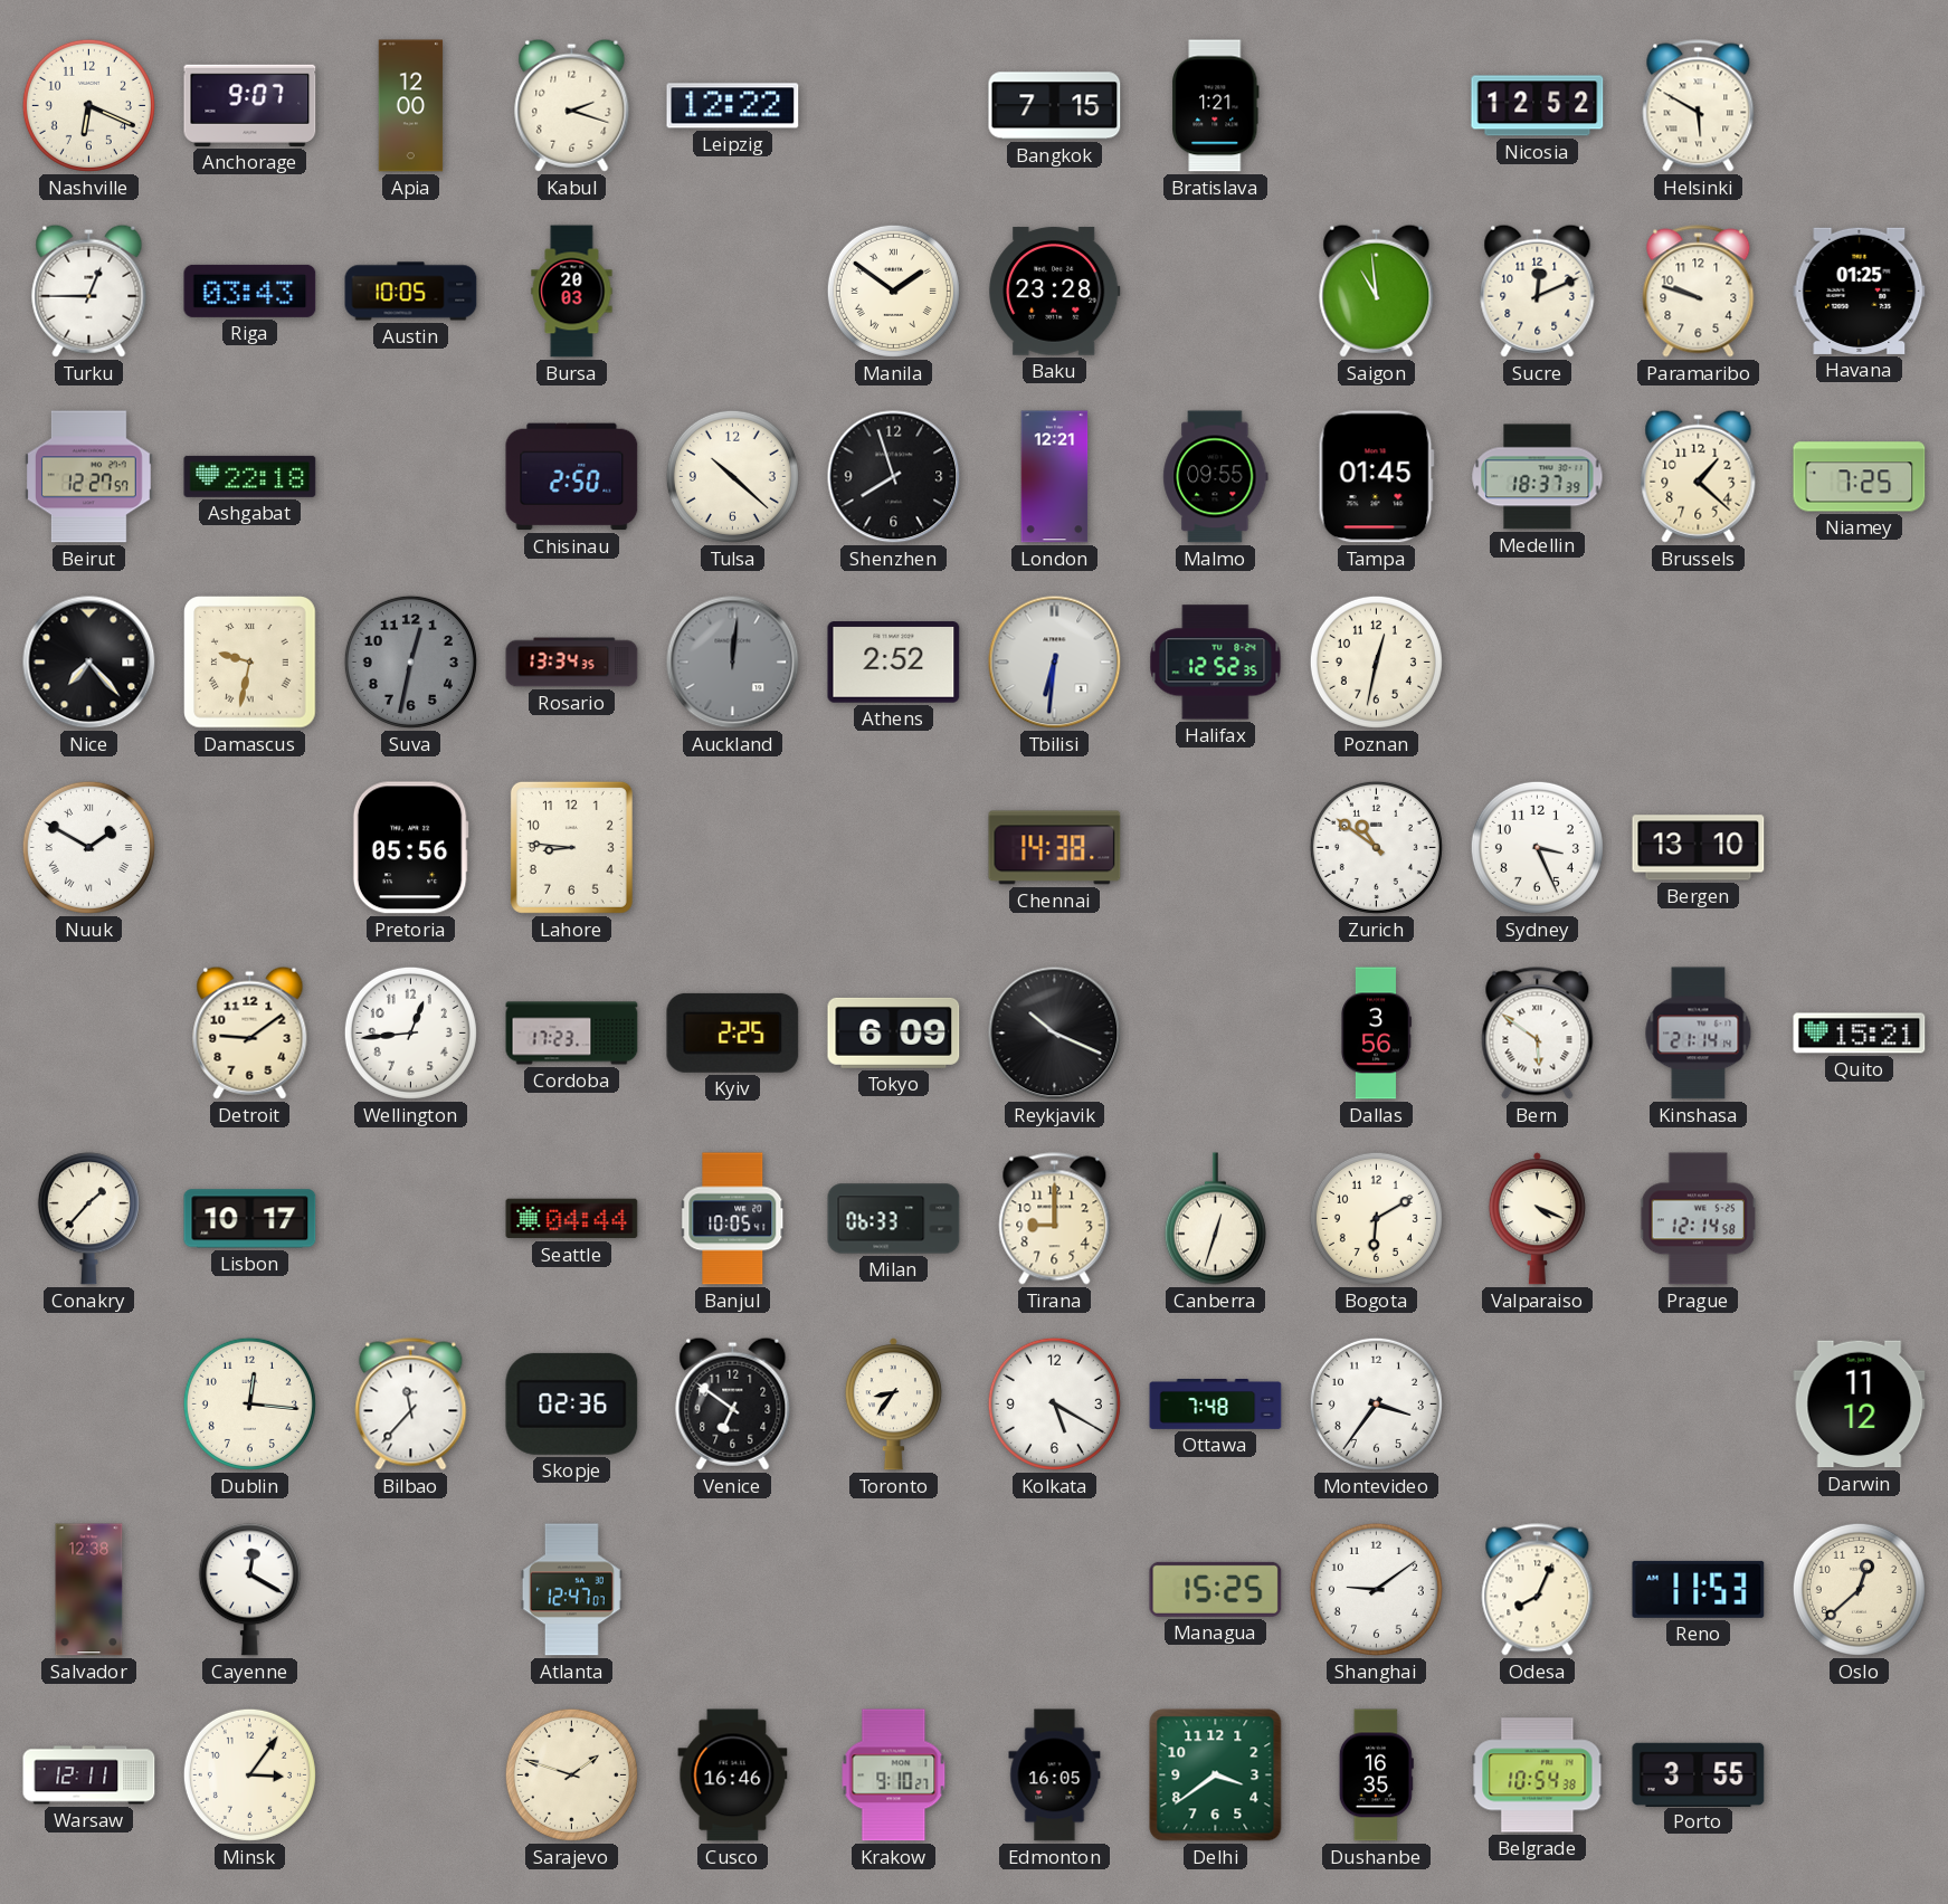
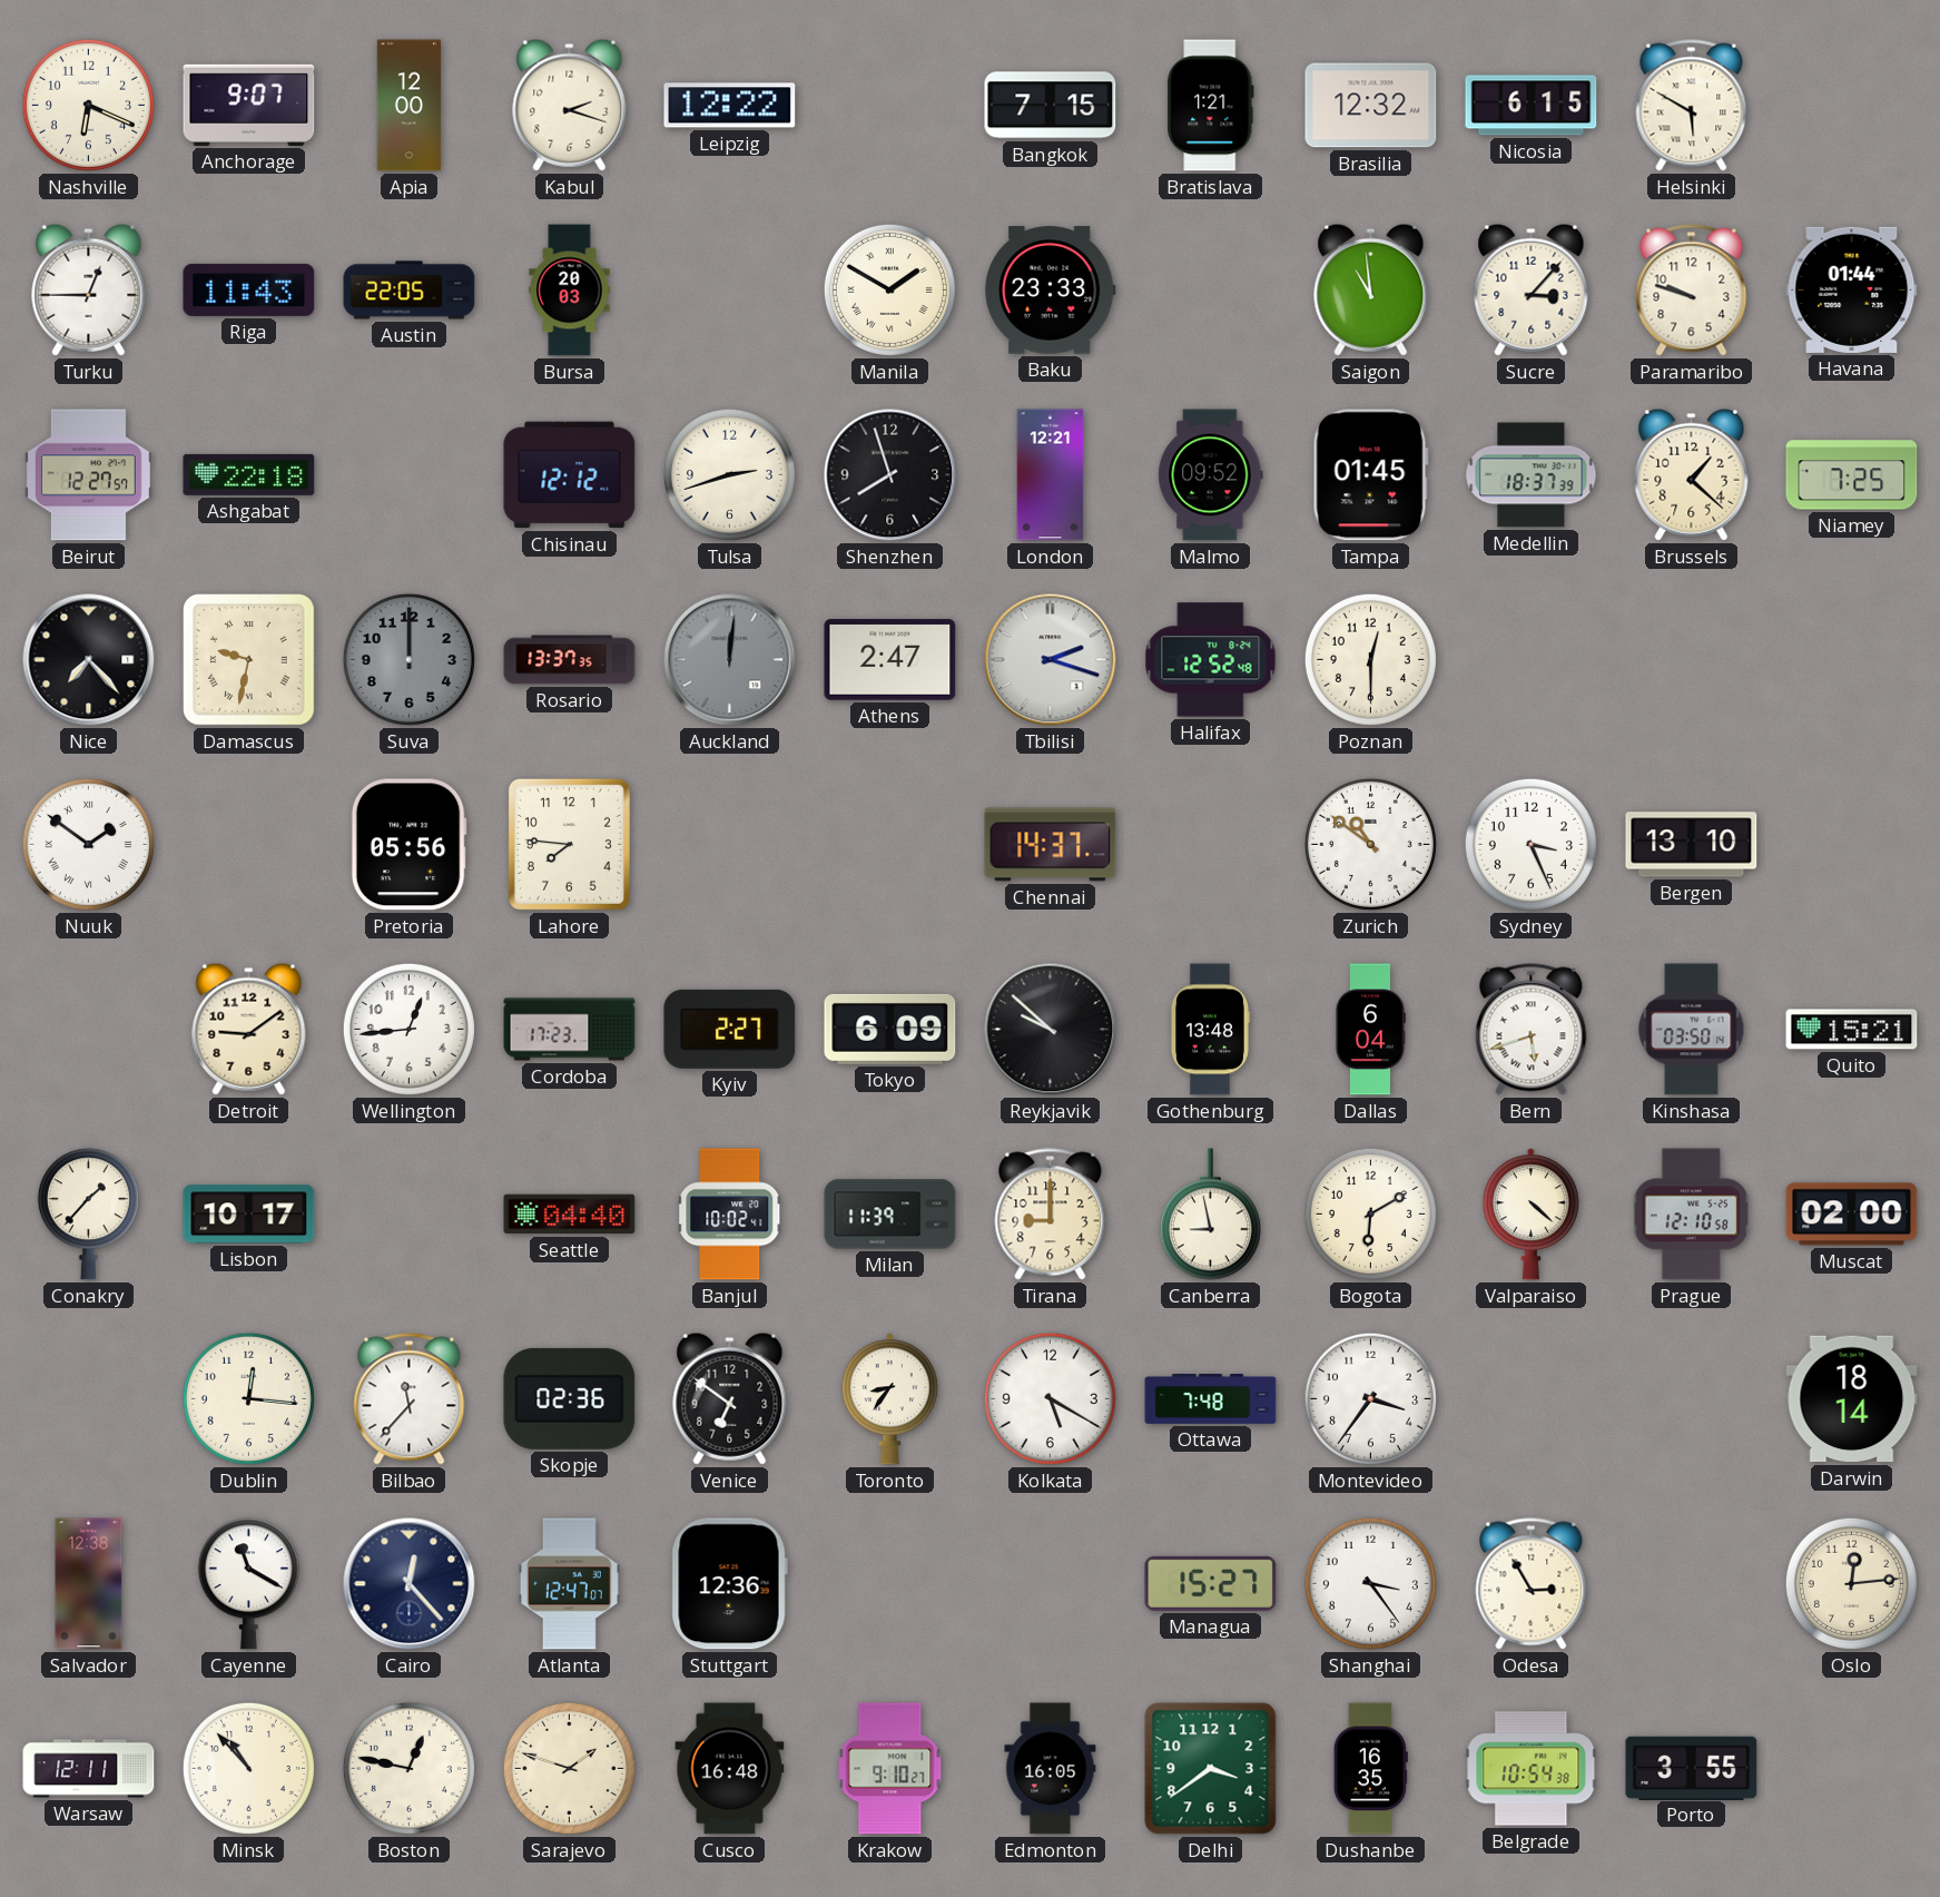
Brasilia: none -> 12:32 (1371, 106)
Nicosia: 12:52 -> 6:15 (1532, 106)
Riga: 03:43 -> 11:43 (249, 289)
Austin: 10:05 -> 22:05 (410, 291)
Manila: 1:51 -> 1:50 (889, 289)
Baku: 23:28 -> 23:33 (1051, 291)
Sucre: 12:11 -> 3:07 (1532, 289)
Havana: 01:25 -> 01:44 (1852, 289)
Chisinau: 2:50 -> 12:12 (570, 475)
Tulsa: 10:22 -> 2:42 (729, 474)
Malmo: 09:55 -> 09:52 (1211, 475)
Suva: 12:32 -> 12:00 (408, 659)
Rosario: 13:34 -> 13:37 (570, 660)
Athens: 2:52 -> 2:47 (890, 660)
Tbilisi: 6:31 -> 2:18 (1051, 660)
Halifax: 12:52:35 -> 12:52:48 (1211, 660)
Poznan: 12:32 -> 12:30 (1370, 659)
Nuuk: 1:50 -> 1:51 (88, 844)
Lahore: 8:46 -> 7:46 (569, 844)
Chennai: 14:38 -> 14:37 (1051, 845)
Kyiv: 2:25 -> 2:27 (730, 1029)
Reykjavik: 10:19 -> 9:52 (1051, 1030)
Gothenburg: none -> 13:48 (1210, 1030)
Dallas: 3:56 -> 6:04 (1370, 1030)
Bern: 5:51 -> 5:42 (1532, 1030)
Kinshasa: 21:14 -> 03:50 (1692, 1030)
Seattle: 04:44 -> 04:40 (570, 1215)
Banjul: 10:05 -> 10:02 (730, 1215)
Milan: 06:33 -> 11:39 (890, 1215)
Canberra: 12:33 -> 8:58 (1210, 1215)
Valparaiso: 4:19 -> 4:22 (1530, 1215)
Prague: 12:14 -> 12:10 (1692, 1215)
Muscat: none -> 02:00 (1852, 1215)
Darwin: 11:12 -> 18:14 (1852, 1399)
Cayenne: 12:20 -> 11:20 (248, 1584)
Cairo: none -> 12:23 (410, 1584)
Stuttgart: none -> 12:36 (729, 1584)
Managua: 15:25 -> 15:27 (1211, 1583)
Shanghai: 9:09 -> 3:24 (1370, 1583)
Odesa: 8:04 -> 2:55 (1532, 1584)
Reno: 11:53 -> none (1699, 1589)
Oslo: 12:38 -> 12:14 (1851, 1583)
Minsk: 3:06 -> 10:53 (248, 1768)
Boston: none -> 12:47 (408, 1768)
Cusco: 16:46 -> 16:48 (730, 1769)
